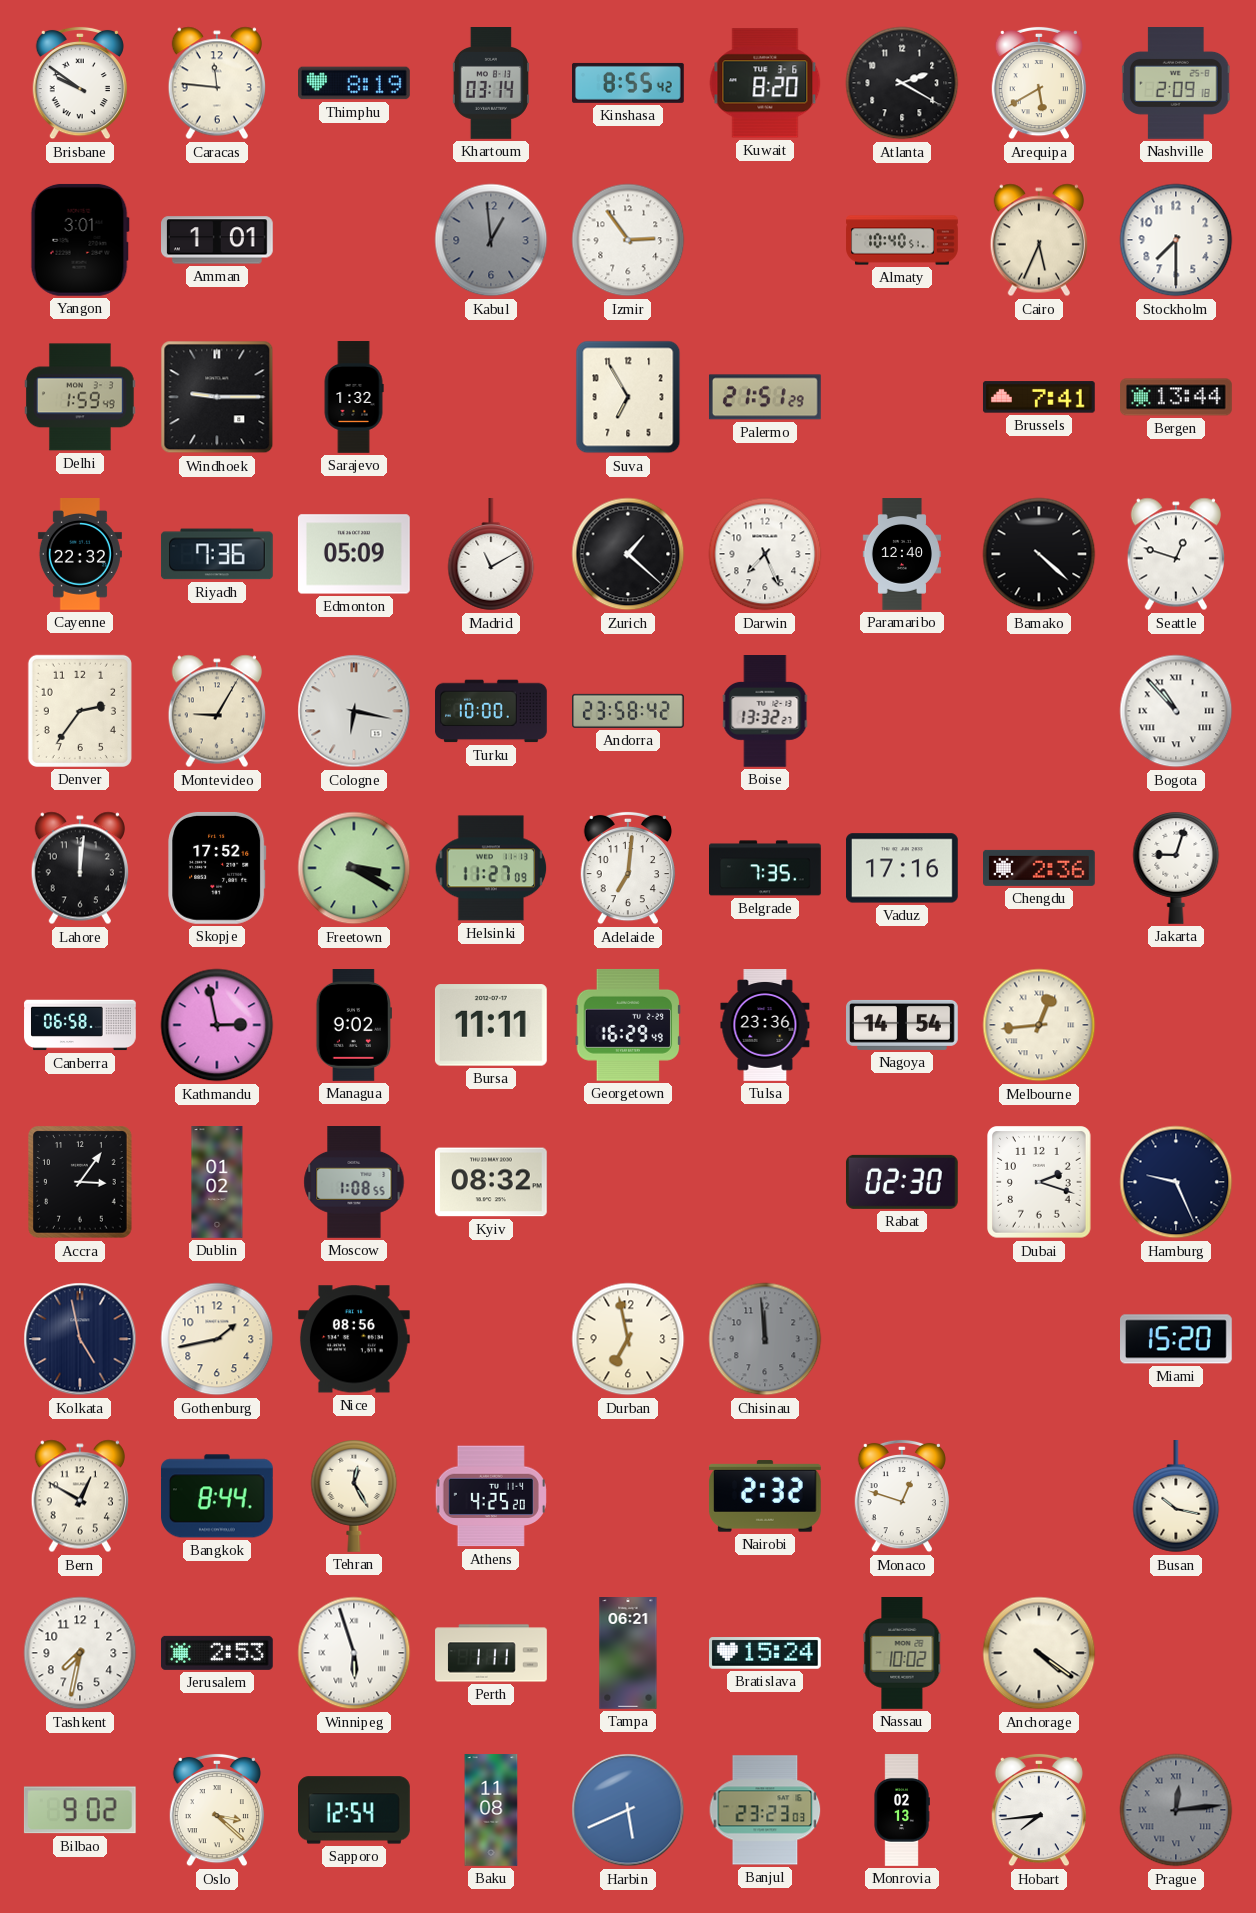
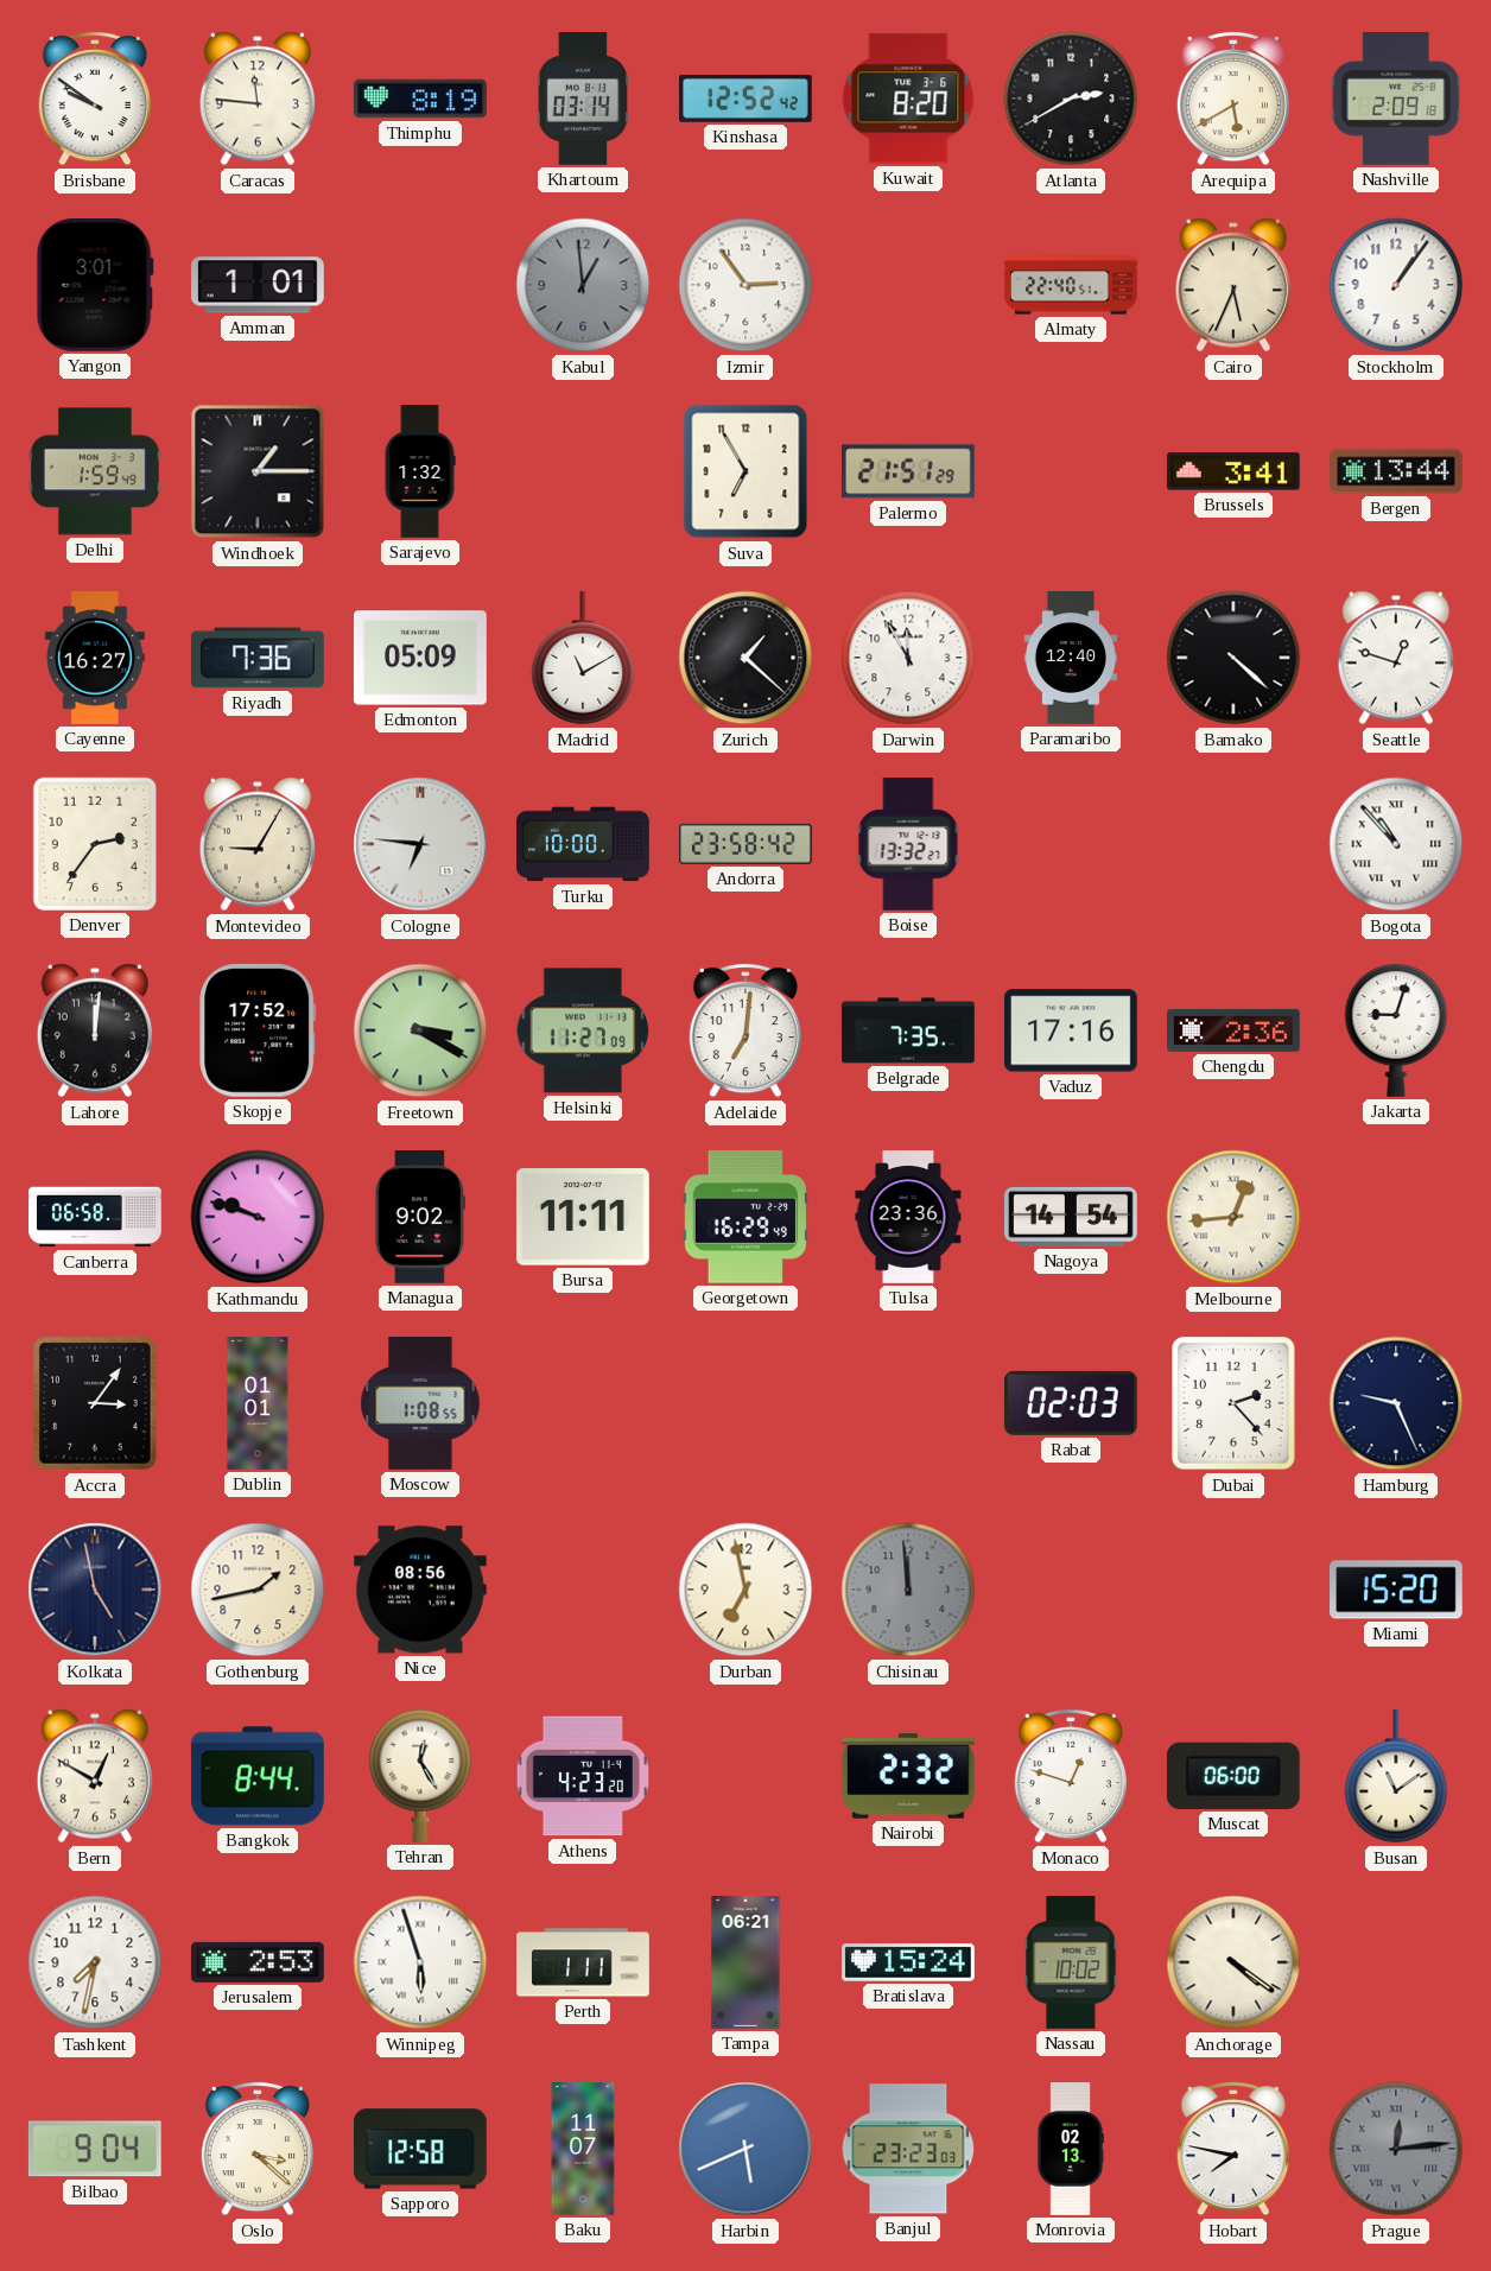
Kinshasa: 8:55 -> 12:52 (747, 99)
Atlanta: 2:20 -> 2:40 (1071, 99)
Almaty: 10:40 -> 22:40 (1071, 285)
Stockholm: 7:30 -> 1:06 (1396, 285)
Windhoek: 9:15 -> 1:15 (258, 471)
Brussels: 7:41 -> 3:41 (1233, 471)
Cayenne: 22:32 -> 16:27 (95, 659)
Darwin: 7:26 -> 11:55 (908, 658)
Cologne: 6:17 -> 6:46 (420, 844)
Kathmandu: 2:58 -> 9:48 (258, 1217)
Dublin: 01:02 -> 01:01 (258, 1403)
Kyiv: 08:32 -> none (492, 1182)
Rabat: 02:30 -> 02:03 (1071, 1403)
Dubai: 2:18 -> 2:23 (1233, 1403)
Athens: 4:25 -> 4:23 (583, 1776)
Muscat: none -> 06:00 (1233, 1776)
Busan: 10:17 -> 11:09 (1396, 1777)
Bilbao: 9:02 -> 9:04 (95, 2149)
Sapporo: 12:54 -> 12:58 (421, 2149)
Baku: 11:08 -> 11:07 (583, 2149)
Hobart: 7:44 -> 7:47 (1233, 2149)
